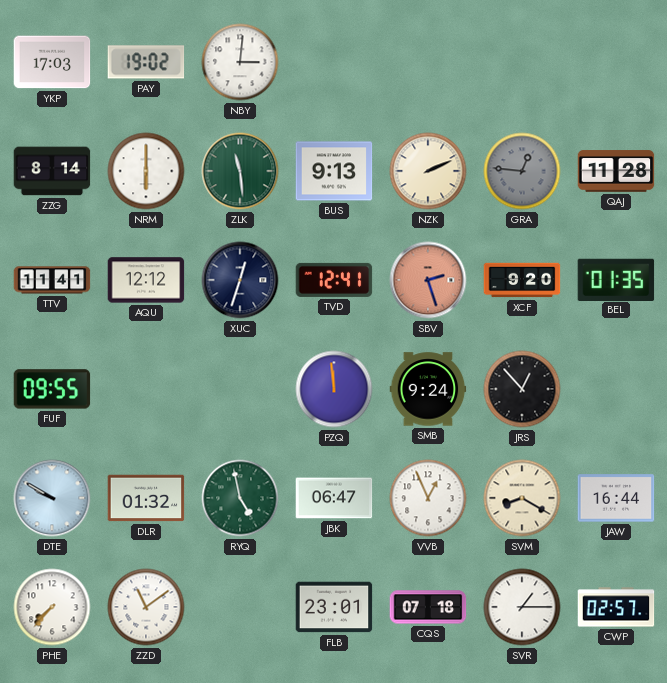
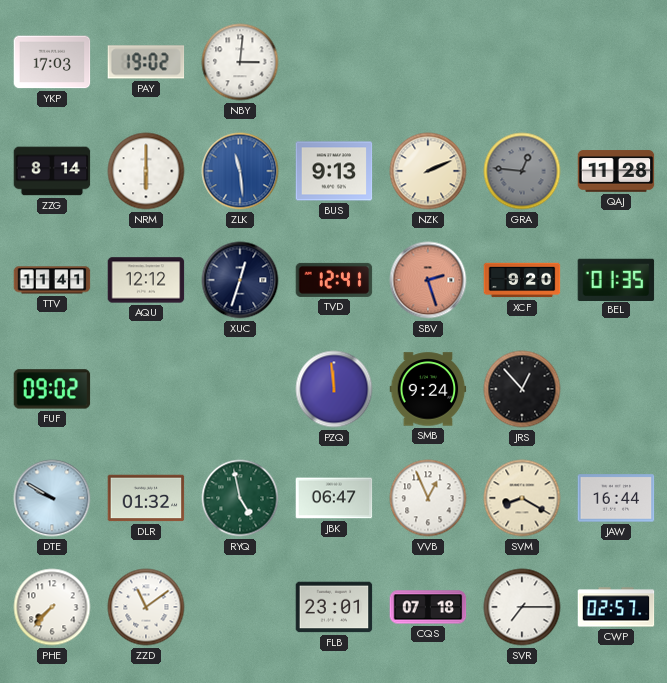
ZLK dial: green -> blue (240, 171)
FUF: 09:55 -> 09:02 (52, 389)
SVR: 1:15 -> 7:15 (522, 607)
